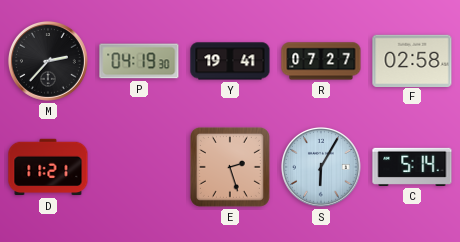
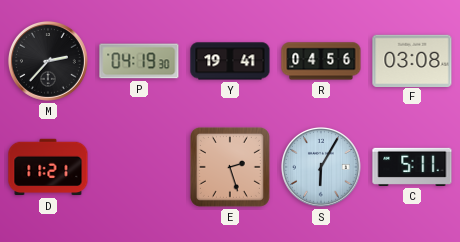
R: 07:27 -> 04:56 (321, 61)
F: 02:58 -> 03:08 (412, 60)
C: 5:14 -> 5:11 (412, 167)
